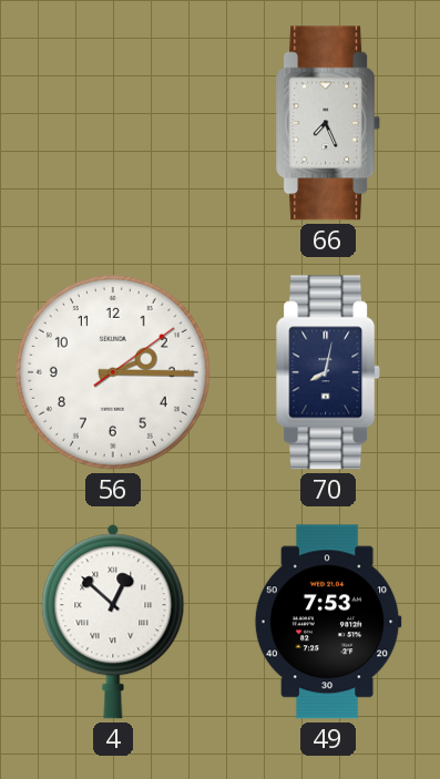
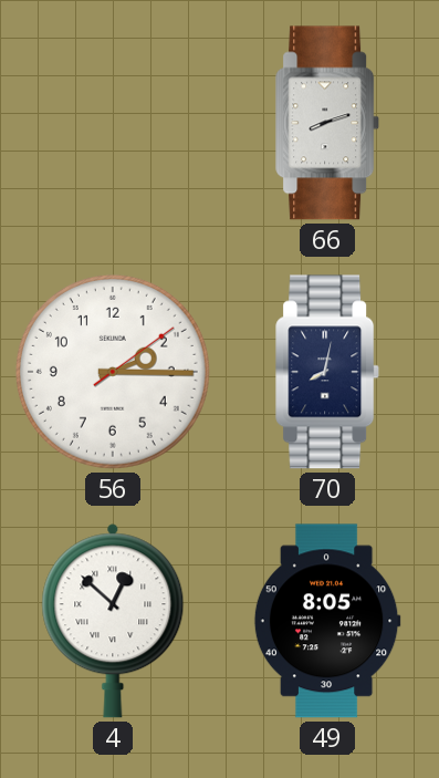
66: 7:26 -> 8:12 (328, 123)
49: 7:53 -> 8:05 (327, 621)
